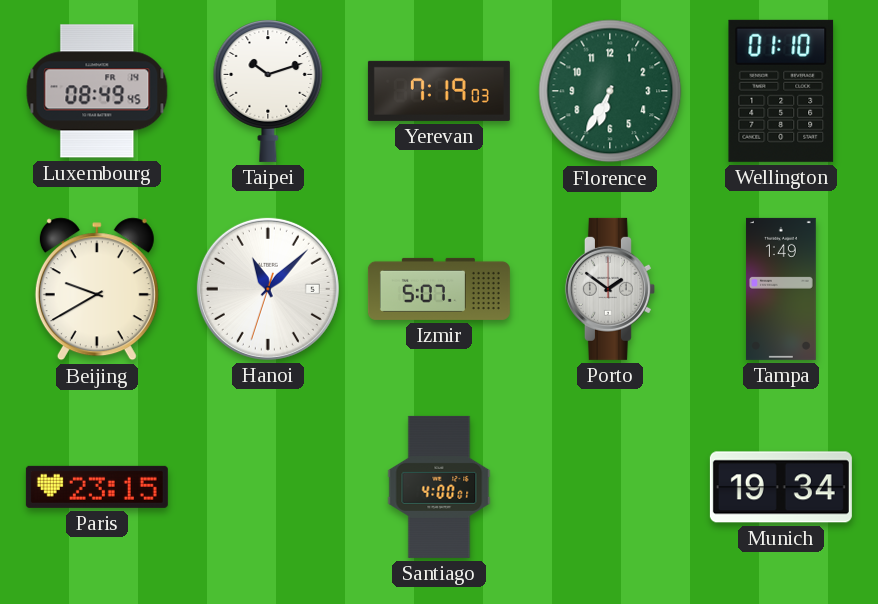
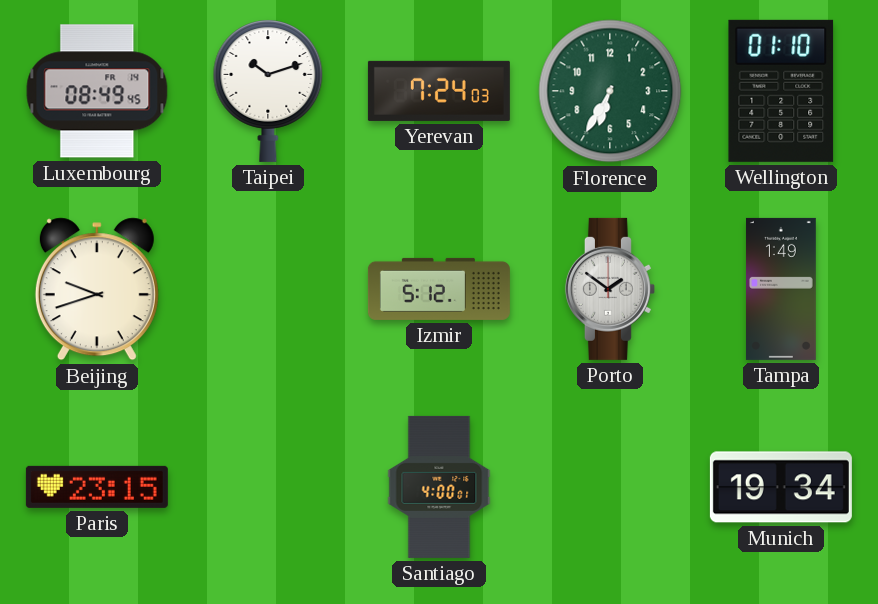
Yerevan: 7:19 -> 7:24 (439, 91)
Beijing: 9:40 -> 9:42 (97, 289)
Hanoi: 11:07 -> none (268, 289)
Izmir: 5:07 -> 5:12 (439, 289)
